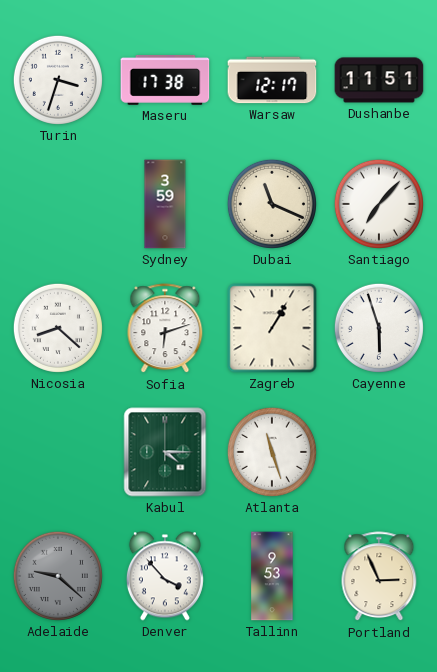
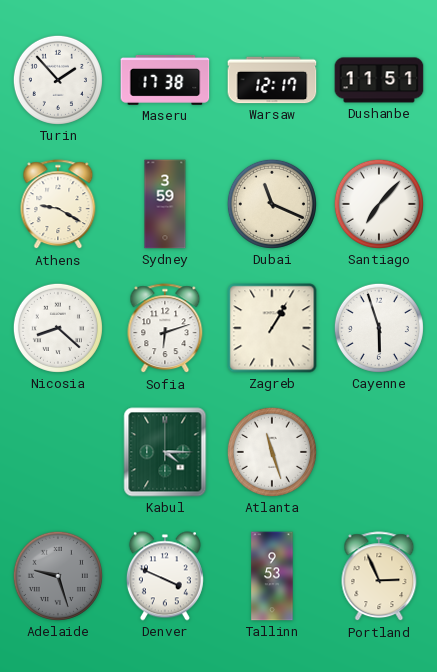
Turin: 3:33 -> 1:53 (58, 80)
Athens: none -> 9:20 (58, 205)
Adelaide: 9:22 -> 9:27 (58, 576)
Denver: 3:53 -> 3:49 (165, 576)
